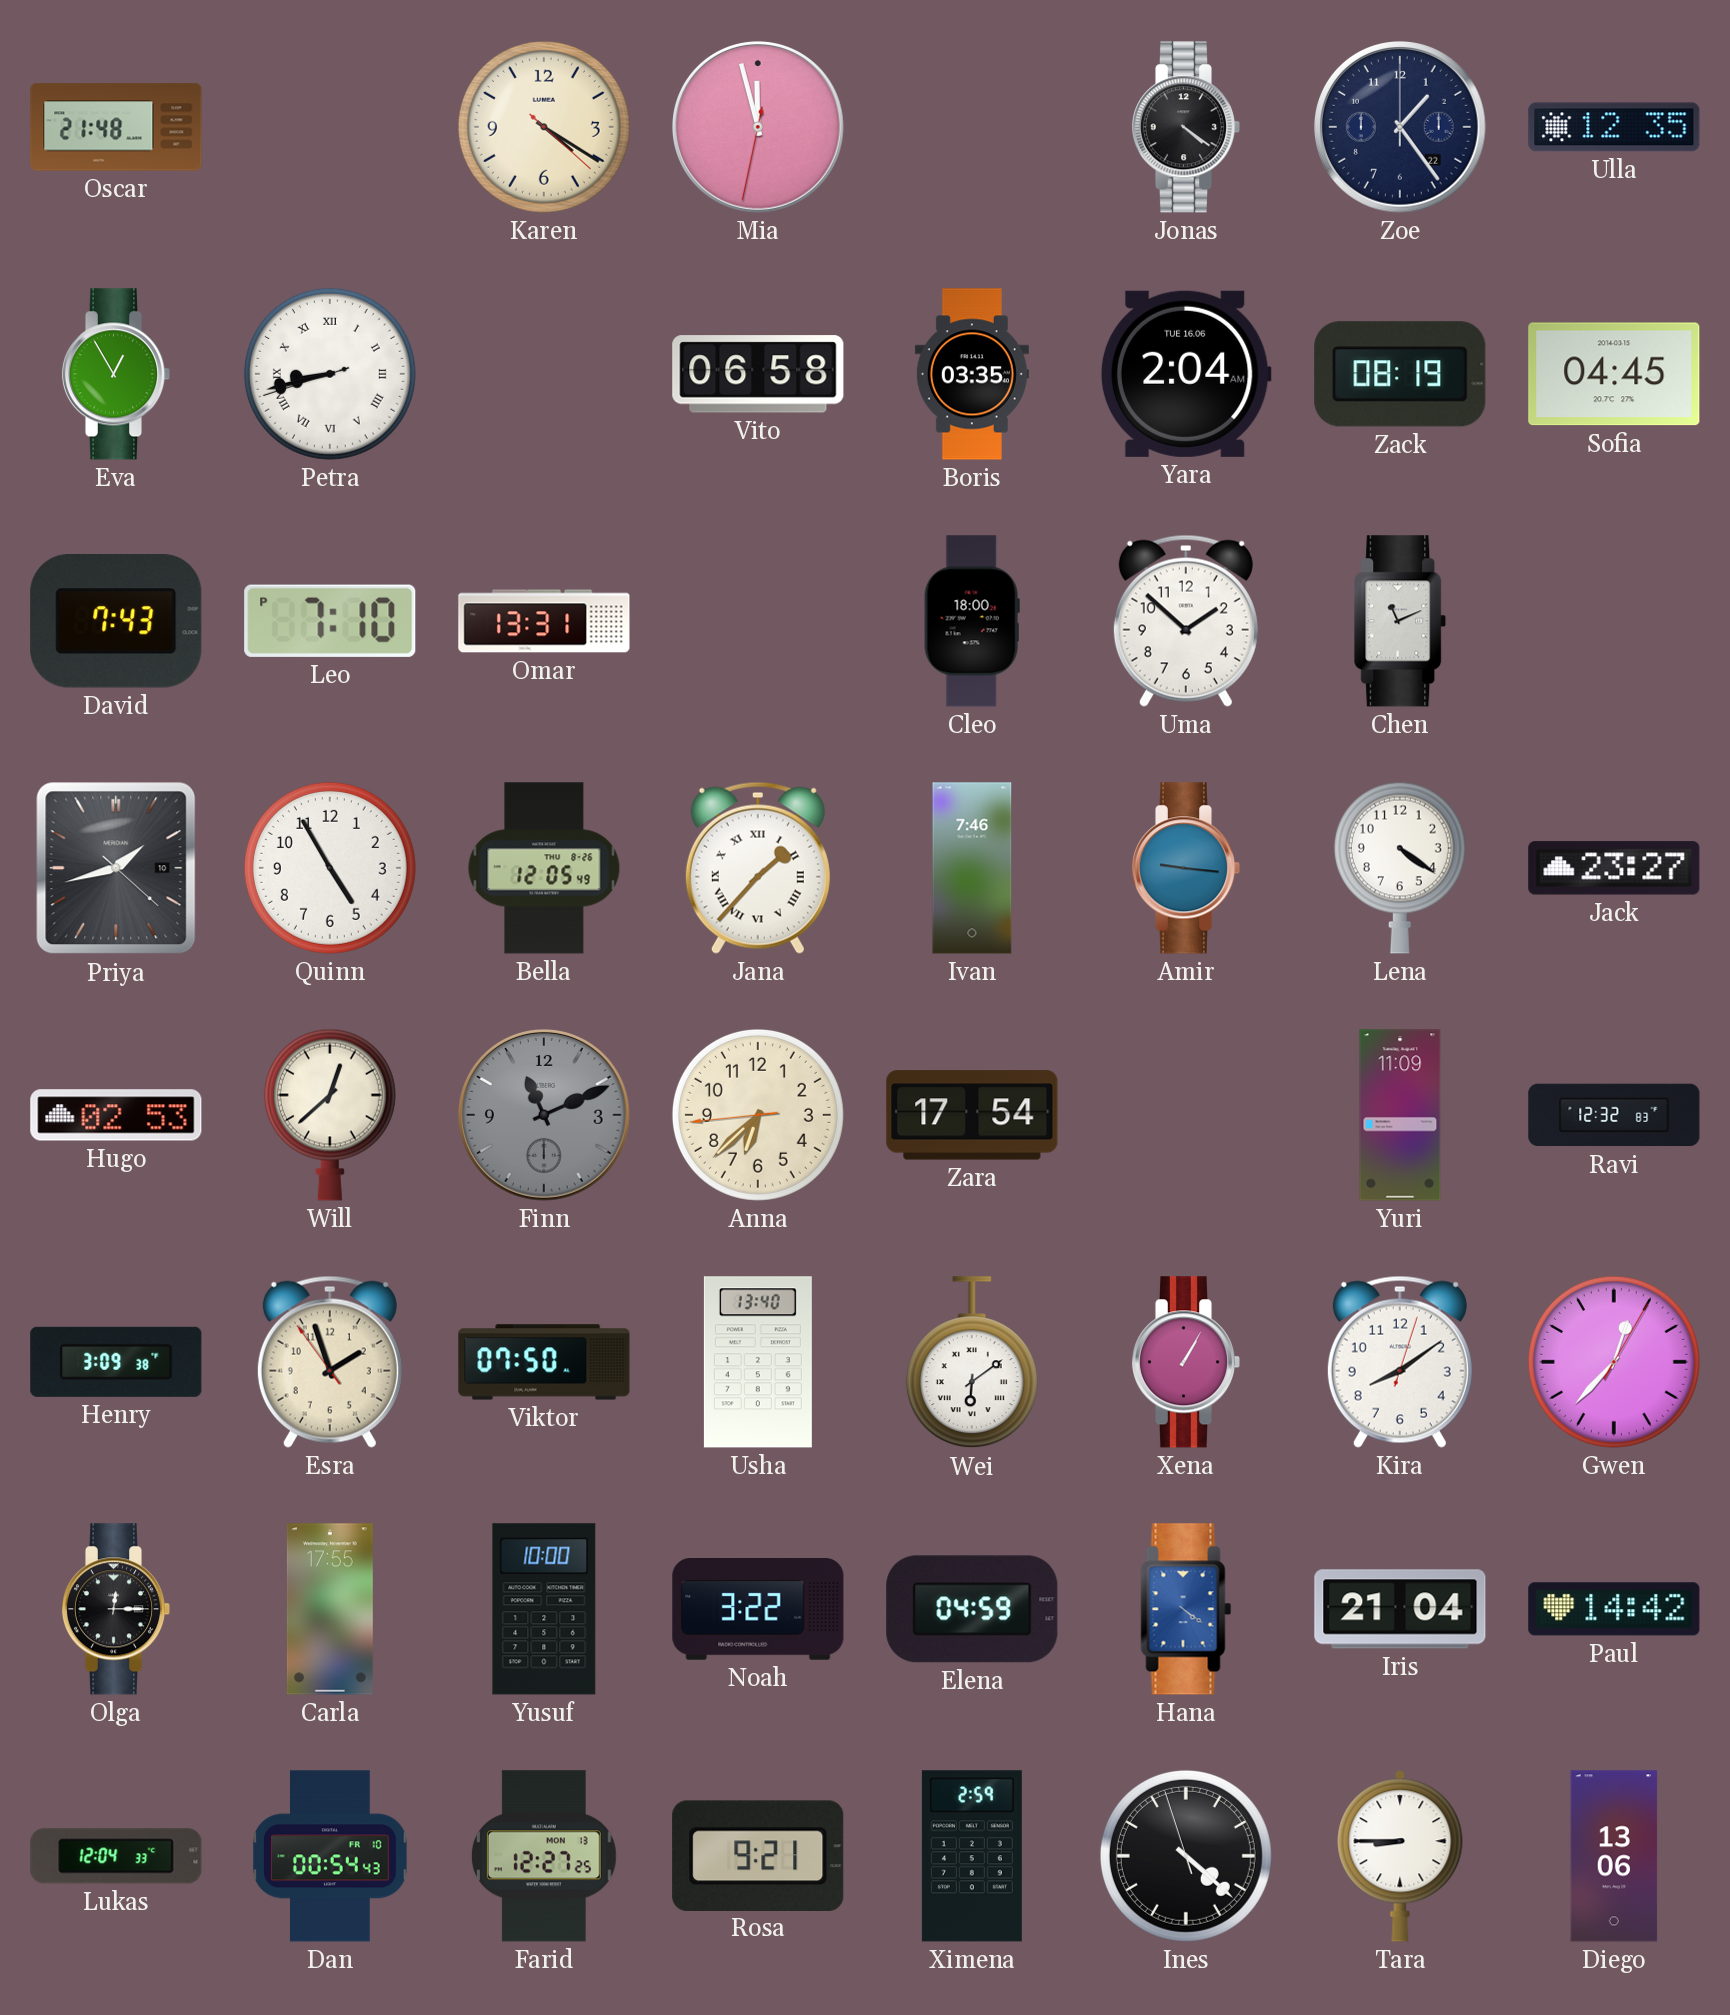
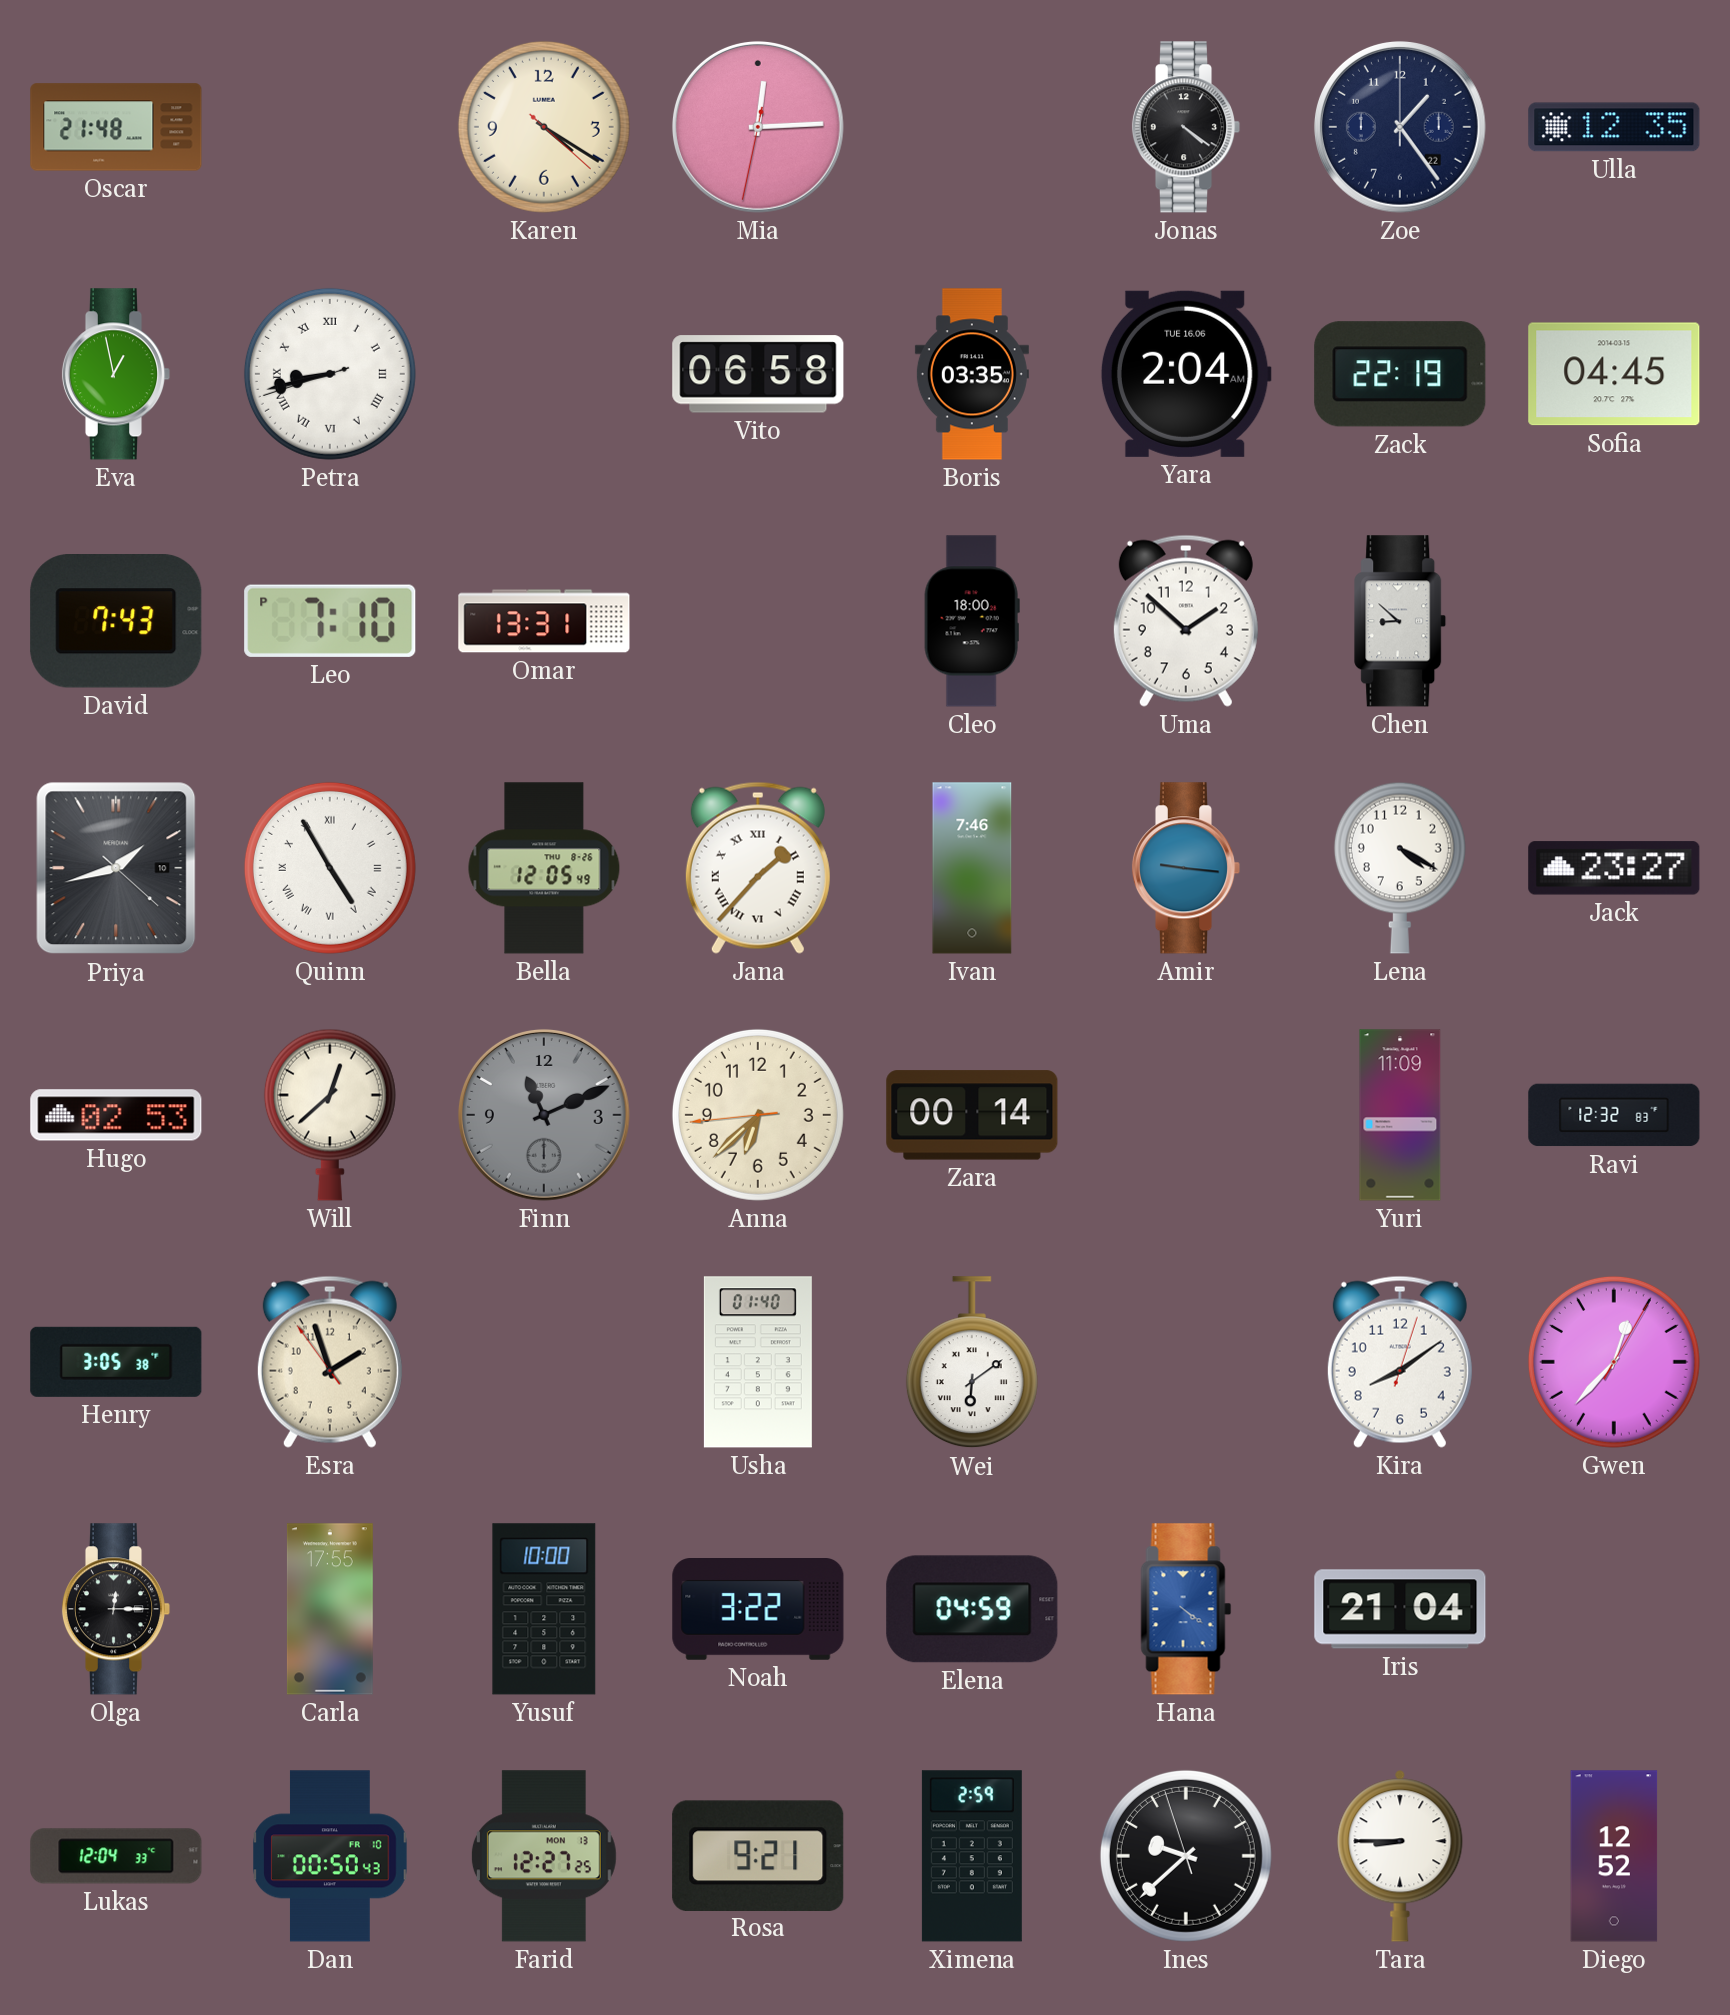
Mia: 11:57 -> 12:14 (758, 127)
Eva: 12:55 -> 12:58 (116, 374)
Zack: 08:19 -> 22:19 (1400, 374)
Chen: 11:11 -> 8:52 (1401, 621)
Quinn numerals: Arabic -> Roman (330, 868)
Lena: 4:21 -> 4:20 (1400, 868)
Zara: 17:54 -> 00:14 (972, 1115)
Henry: 3:09 -> 3:05 (116, 1362)
Viktor: 07:50 -> none (544, 1362)
Usha: 13:40 -> 01:40 (758, 1362)
Xena: 1:05 -> none (1186, 1362)
Paul: 14:42 -> none (1614, 1609)
Dan: 00:54 -> 00:50 (330, 1856)
Ines: 4:21 -> 9:37 (1186, 1856)
Diego: 13:06 -> 12:52 (1614, 1856)
